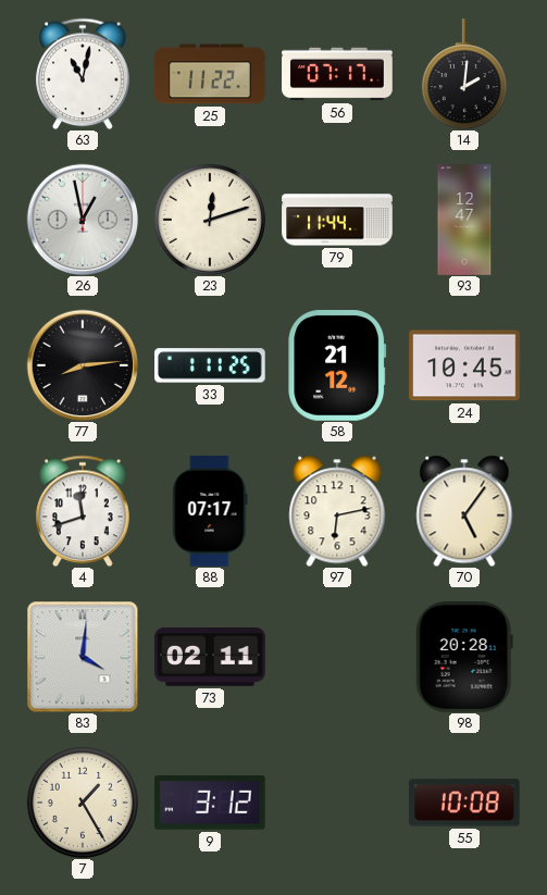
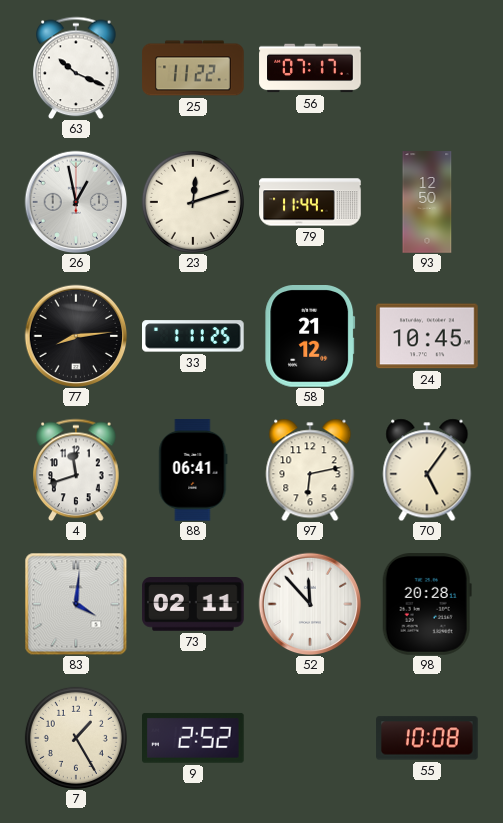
63: 11:02 -> 10:19 (76, 68)
14: 2:01 -> none (464, 74)
93: 12:47 -> 12:50 (427, 202)
88: 07:17 -> 06:41 (193, 470)
52: none -> 11:53 (310, 604)
9: 3:12 -> 2:52 (194, 738)
